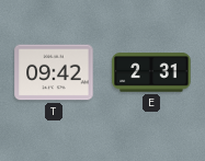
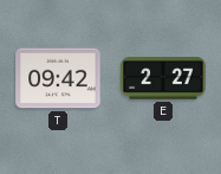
E: 2:31 -> 2:27 (163, 78)
